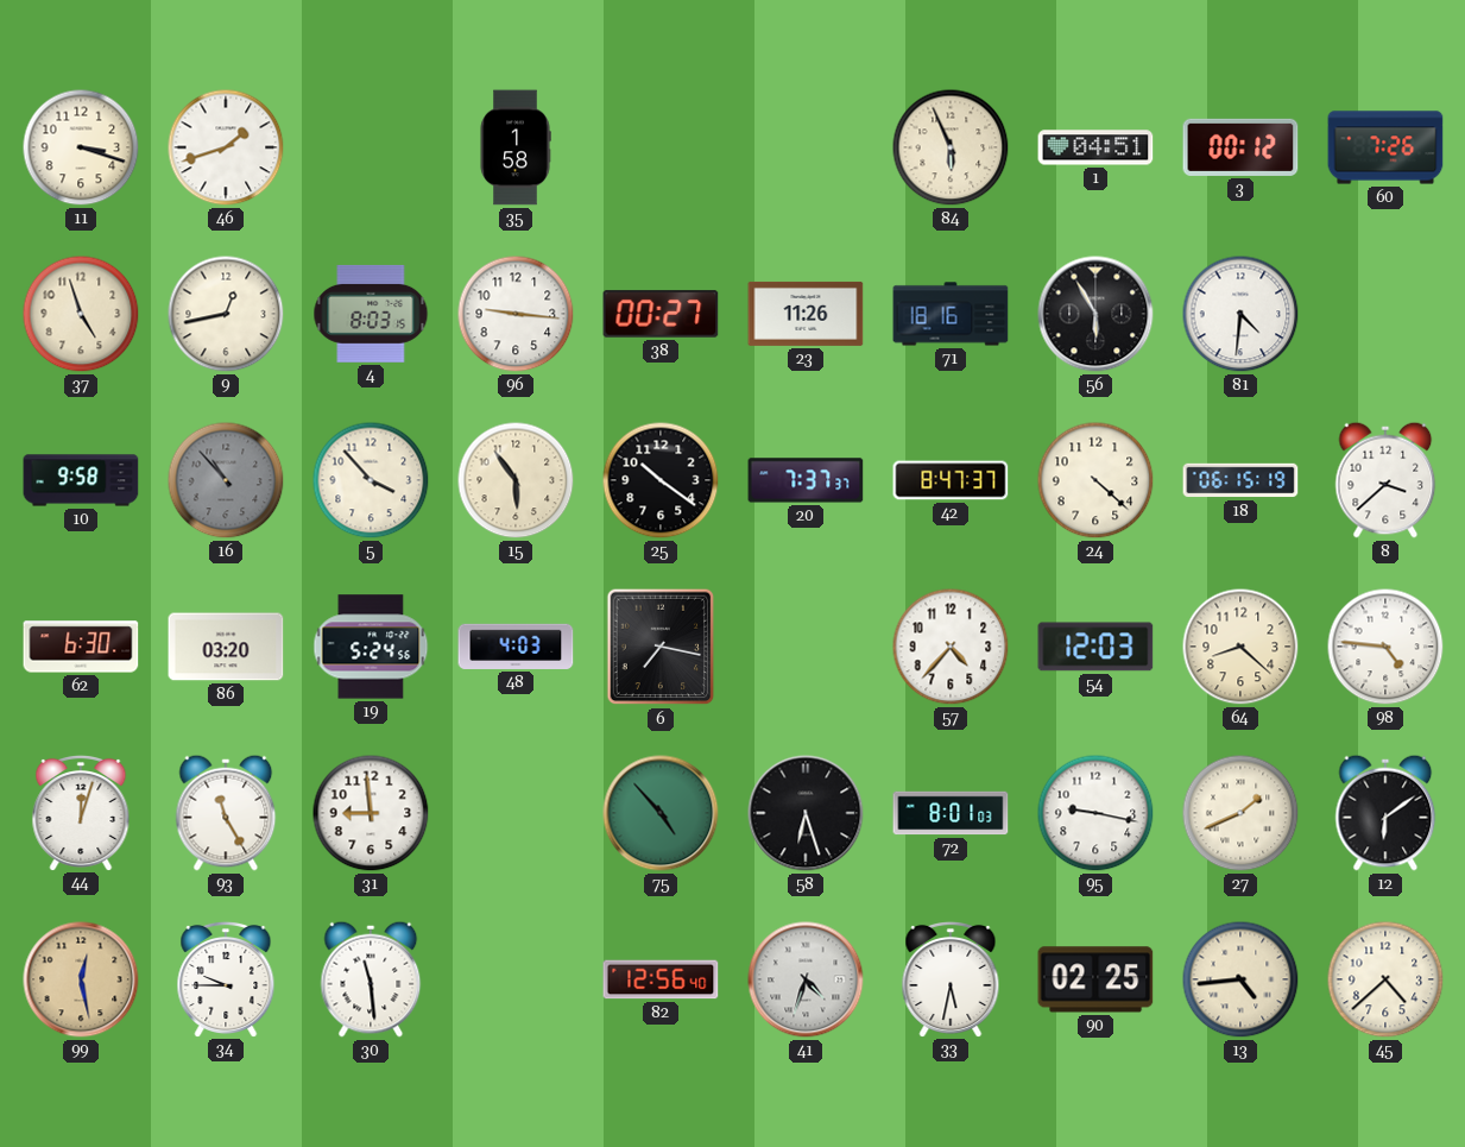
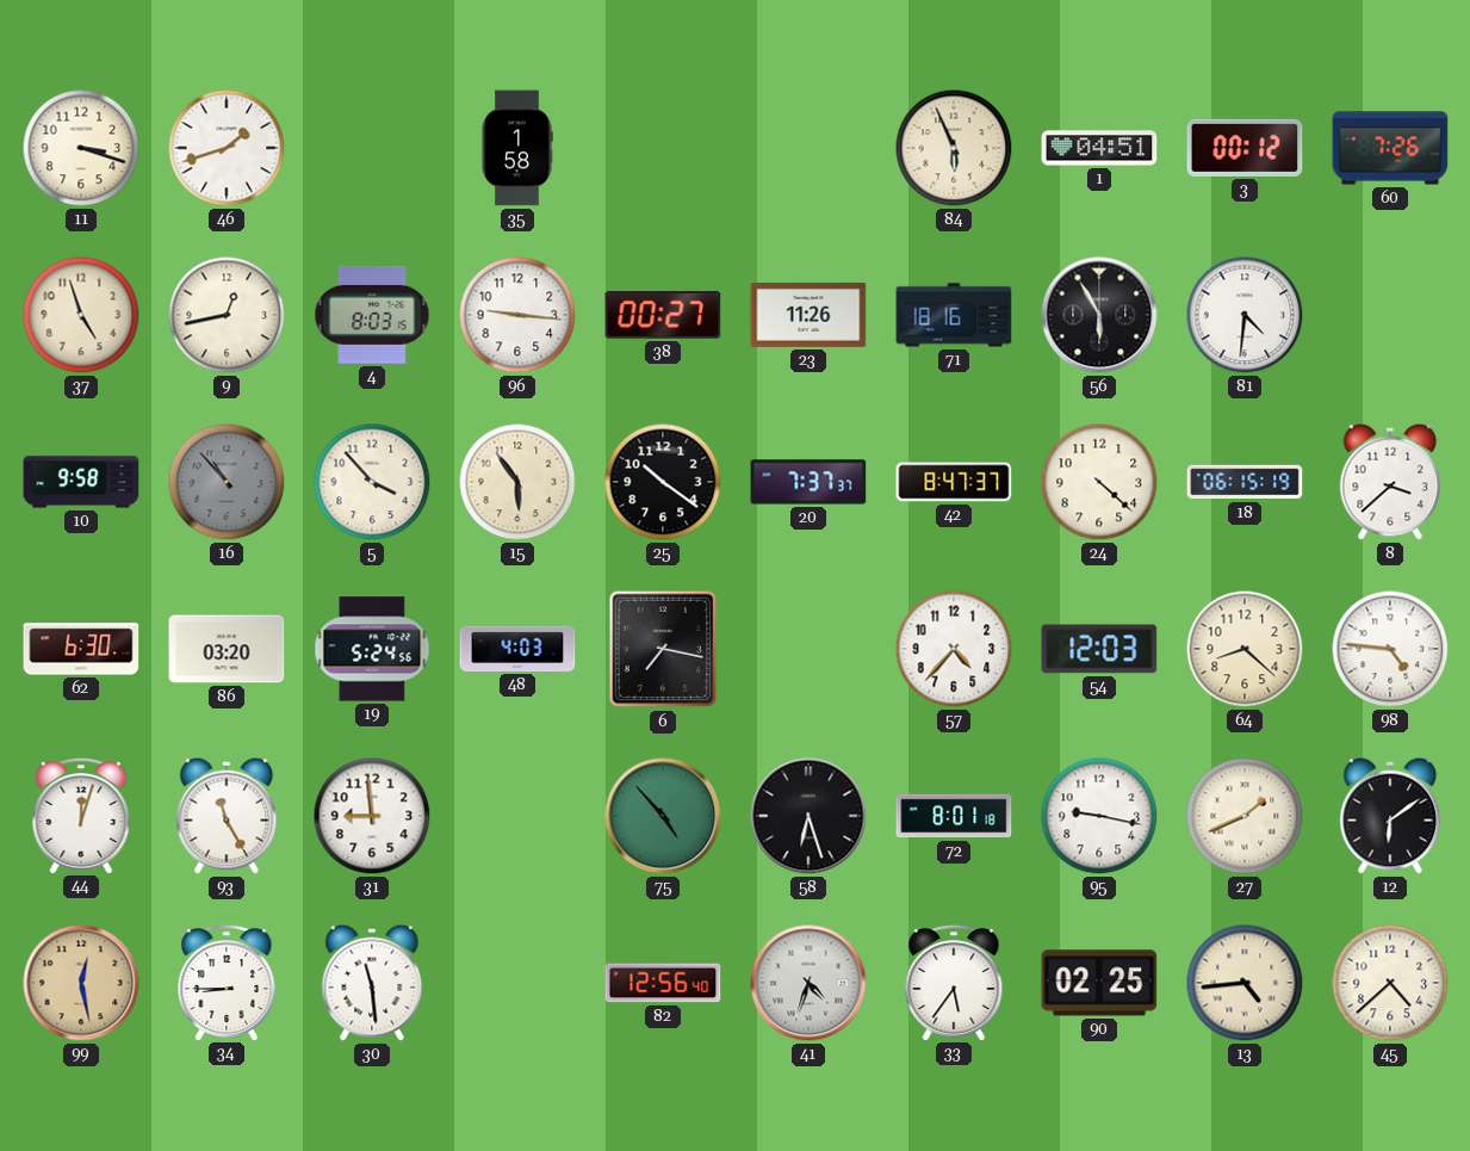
72: 8:01:03 -> 8:01:18 (954, 816)
34: 9:45 -> 8:45 (227, 982)
33: 5:32 -> 5:36 (954, 982)
